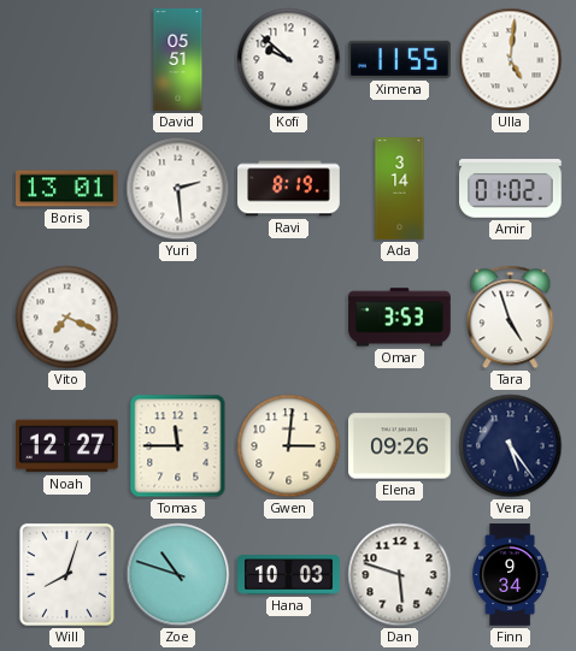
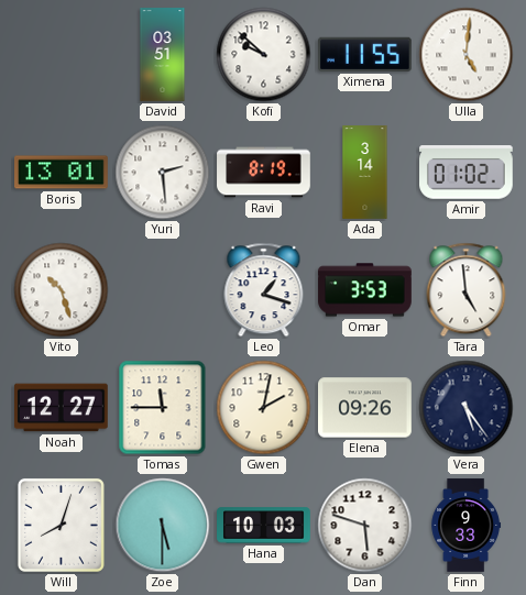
David: 05:51 -> 03:51 (163, 55)
Vito: 7:19 -> 10:27 (62, 290)
Leo: none -> 1:18 (264, 290)
Tara: 4:57 -> 4:59 (467, 290)
Gwen: 3:01 -> 2:02 (264, 408)
Zoe: 10:48 -> 5:30 (163, 526)
Finn: 9:34 -> 9:33 (467, 526)
